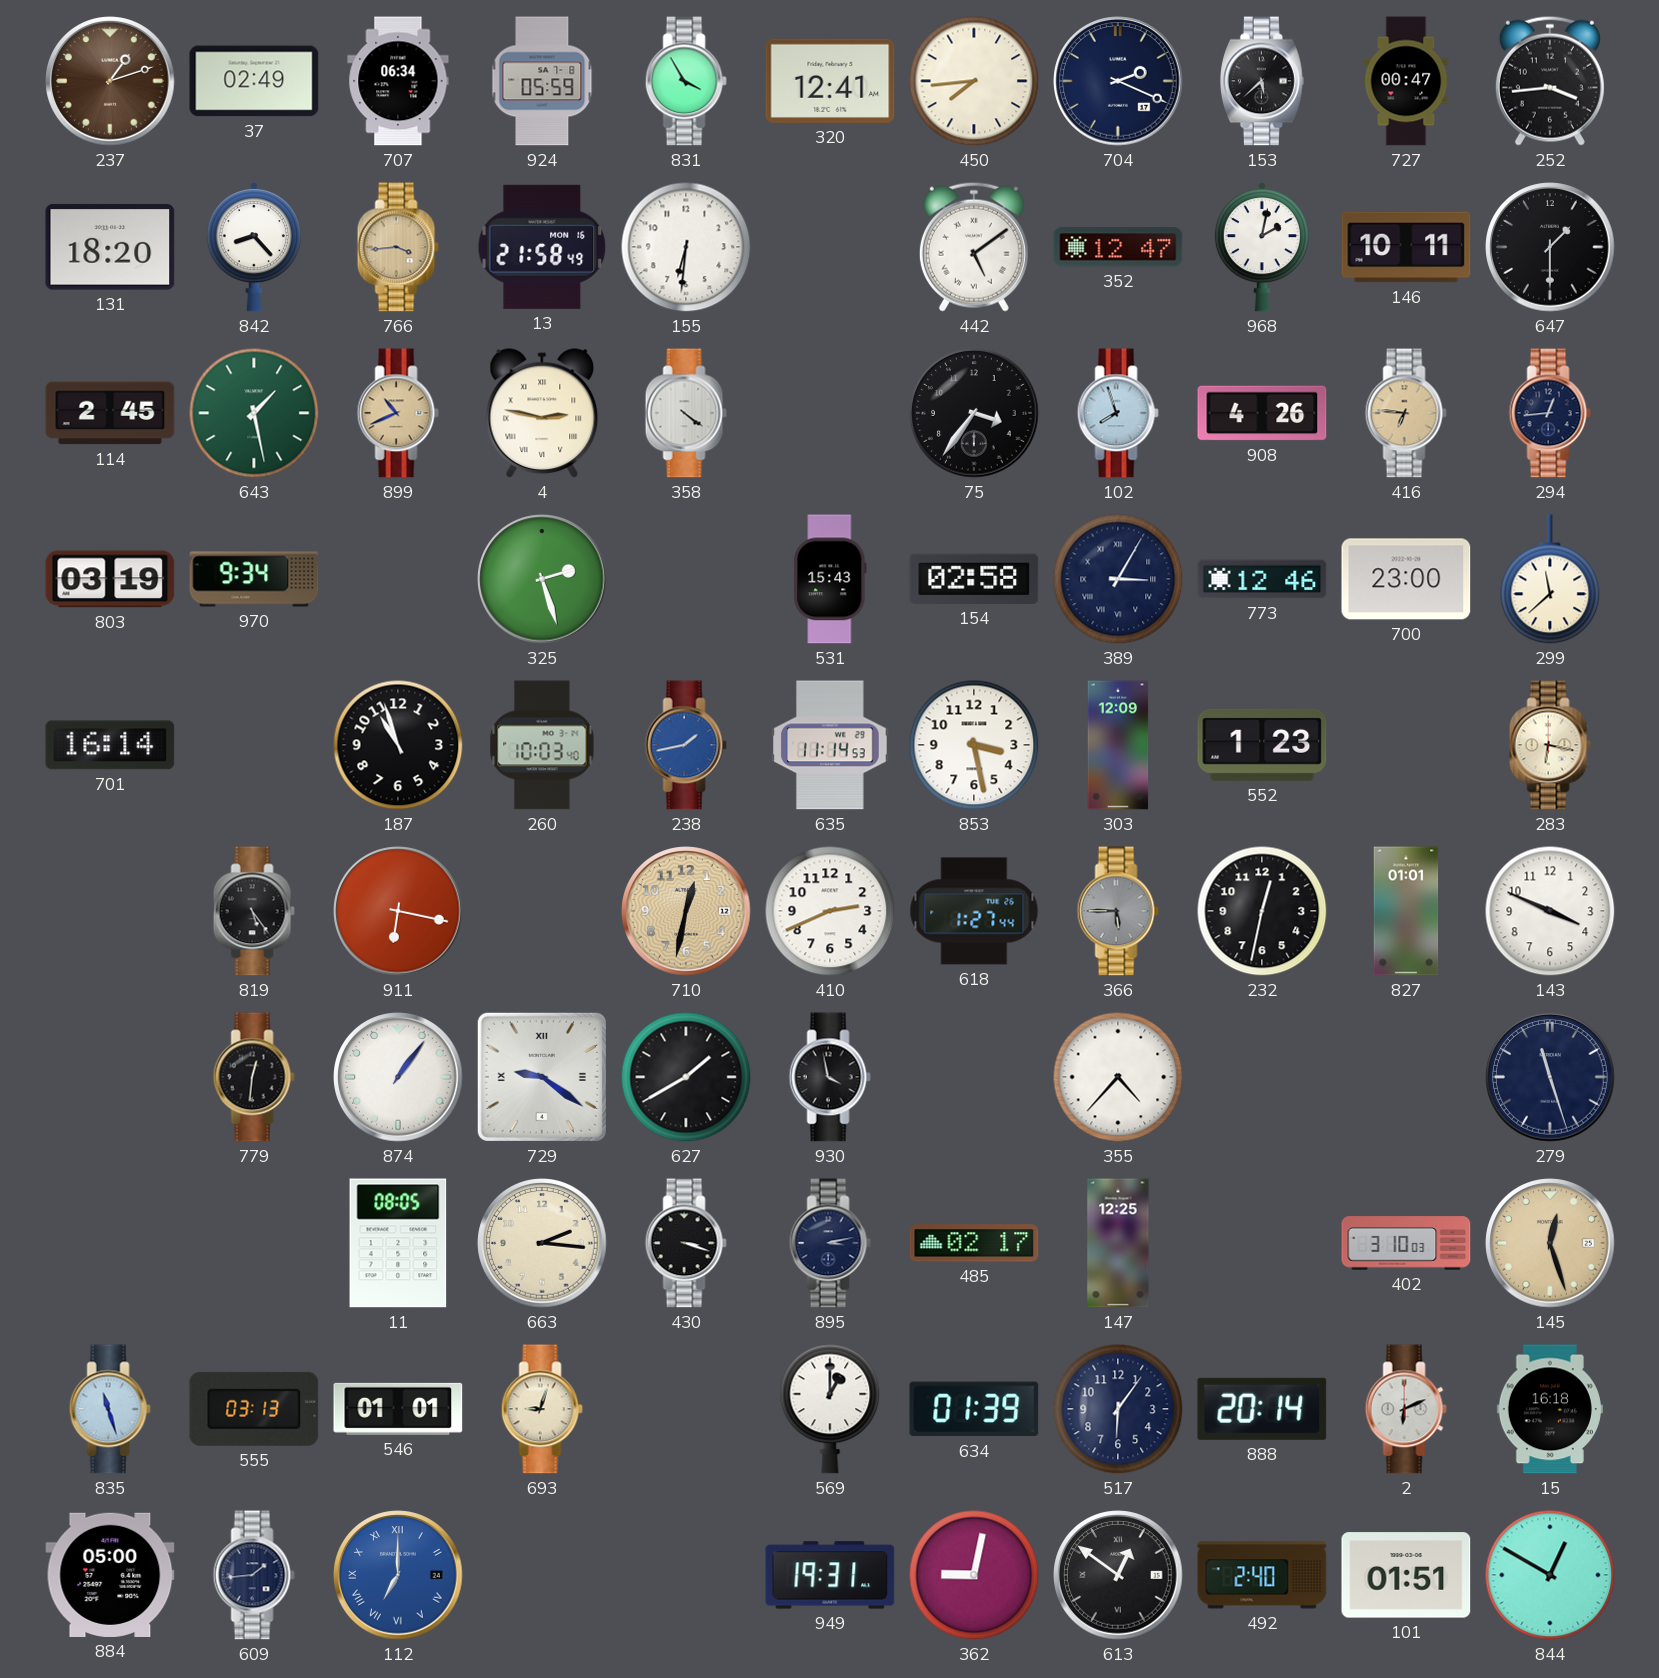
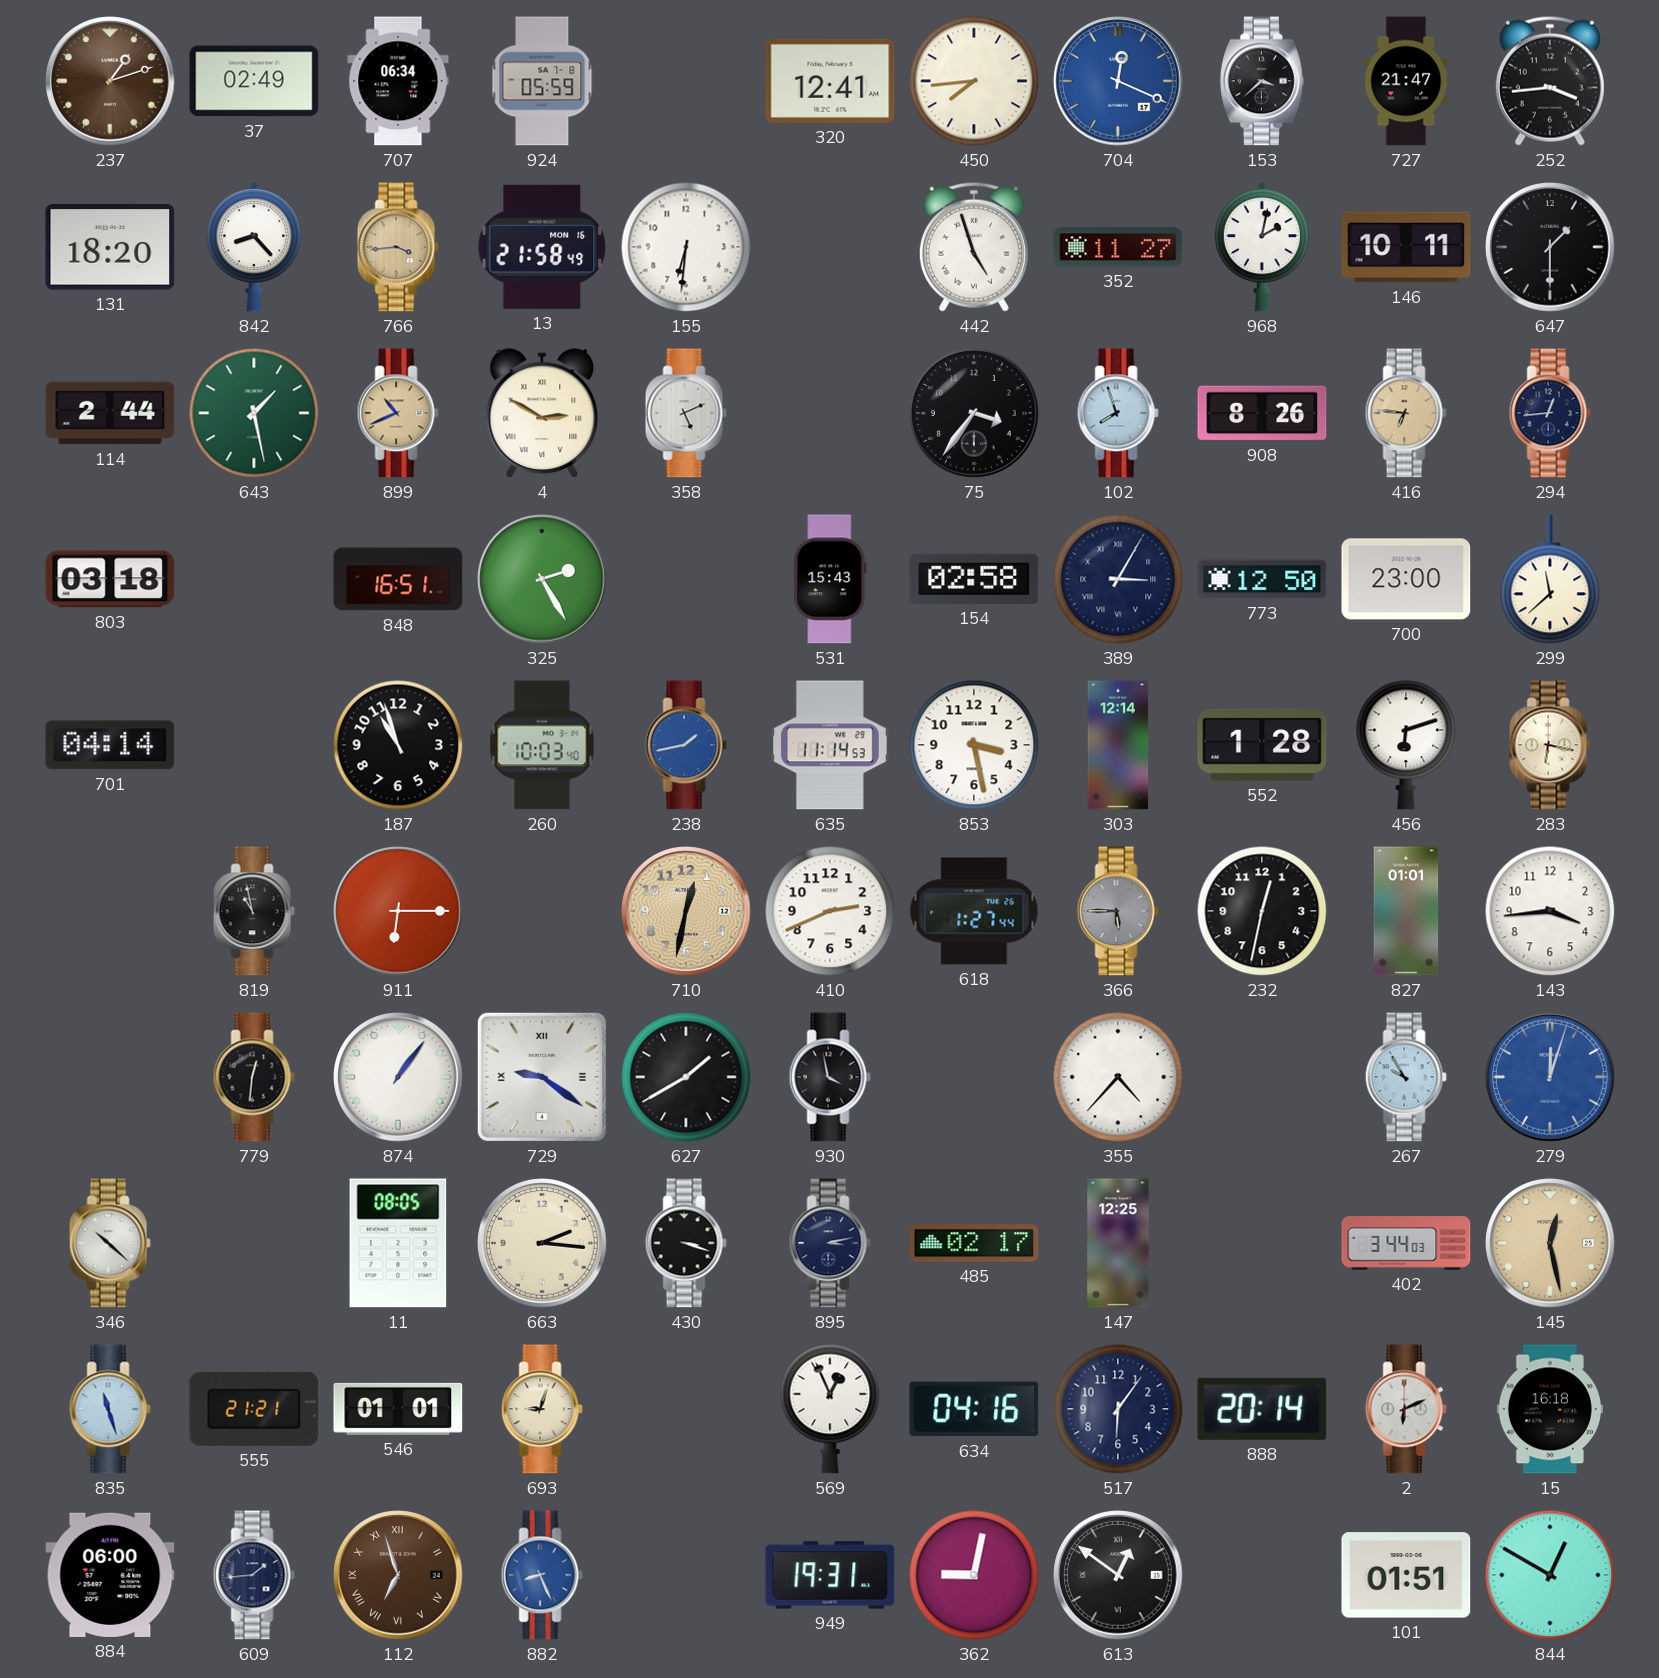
831: 3:55 -> none (686, 81)
704: 2:19 -> 12:19 (1118, 81)
704 dial: navy -> blue (1118, 81)
153: 5:38 -> 3:38 (1262, 81)
727: 00:47 -> 21:47 (1406, 81)
442: 5:09 -> 4:57 (974, 247)
352: 12:47 -> 11:27 (1118, 247)
114: 2:45 -> 2:44 (110, 413)
4: 2:47 -> 2:50 (542, 414)
358: 4:21 -> 5:11 (686, 413)
908: 4:26 -> 8:26 (1262, 413)
803: 03:19 -> 03:18 (110, 579)
970: 9:34 -> none (254, 579)
848: none -> 16:51 (398, 579)
325: 2:27 -> 2:25 (542, 579)
773: 12:46 -> 12:50 (1262, 579)
701: 16:14 -> 04:14 (110, 745)
303: 12:09 -> 12:14 (1118, 745)
552: 1:23 -> 1:28 (1262, 745)
456: none -> 6:12 (1406, 745)
819: 5:24 -> 10:58 (254, 911)
911: 6:17 -> 6:15 (398, 911)
143: 3:49 -> 3:44 (1550, 911)
267: none -> 9:55 (1406, 1077)
279: 11:27 -> 12:03 (1550, 1077)
279 dial: navy -> blue (1550, 1077)
346: none -> 10:22 (110, 1243)
402: 3:10 -> 3:44 (1406, 1243)
145: 12:27 -> 12:28 (1550, 1243)
555: 03:13 -> 21:21 (254, 1409)
569: 1:00 -> 12:56 (830, 1409)
634: 01:39 -> 04:16 (974, 1409)
884: 05:00 -> 06:00 (110, 1575)
112: 7:00 -> 6:57 (398, 1575)
112 dial: blue -> brown (398, 1575)
882: none -> 8:26 (542, 1575)
492: 2:40 -> none (1262, 1575)
